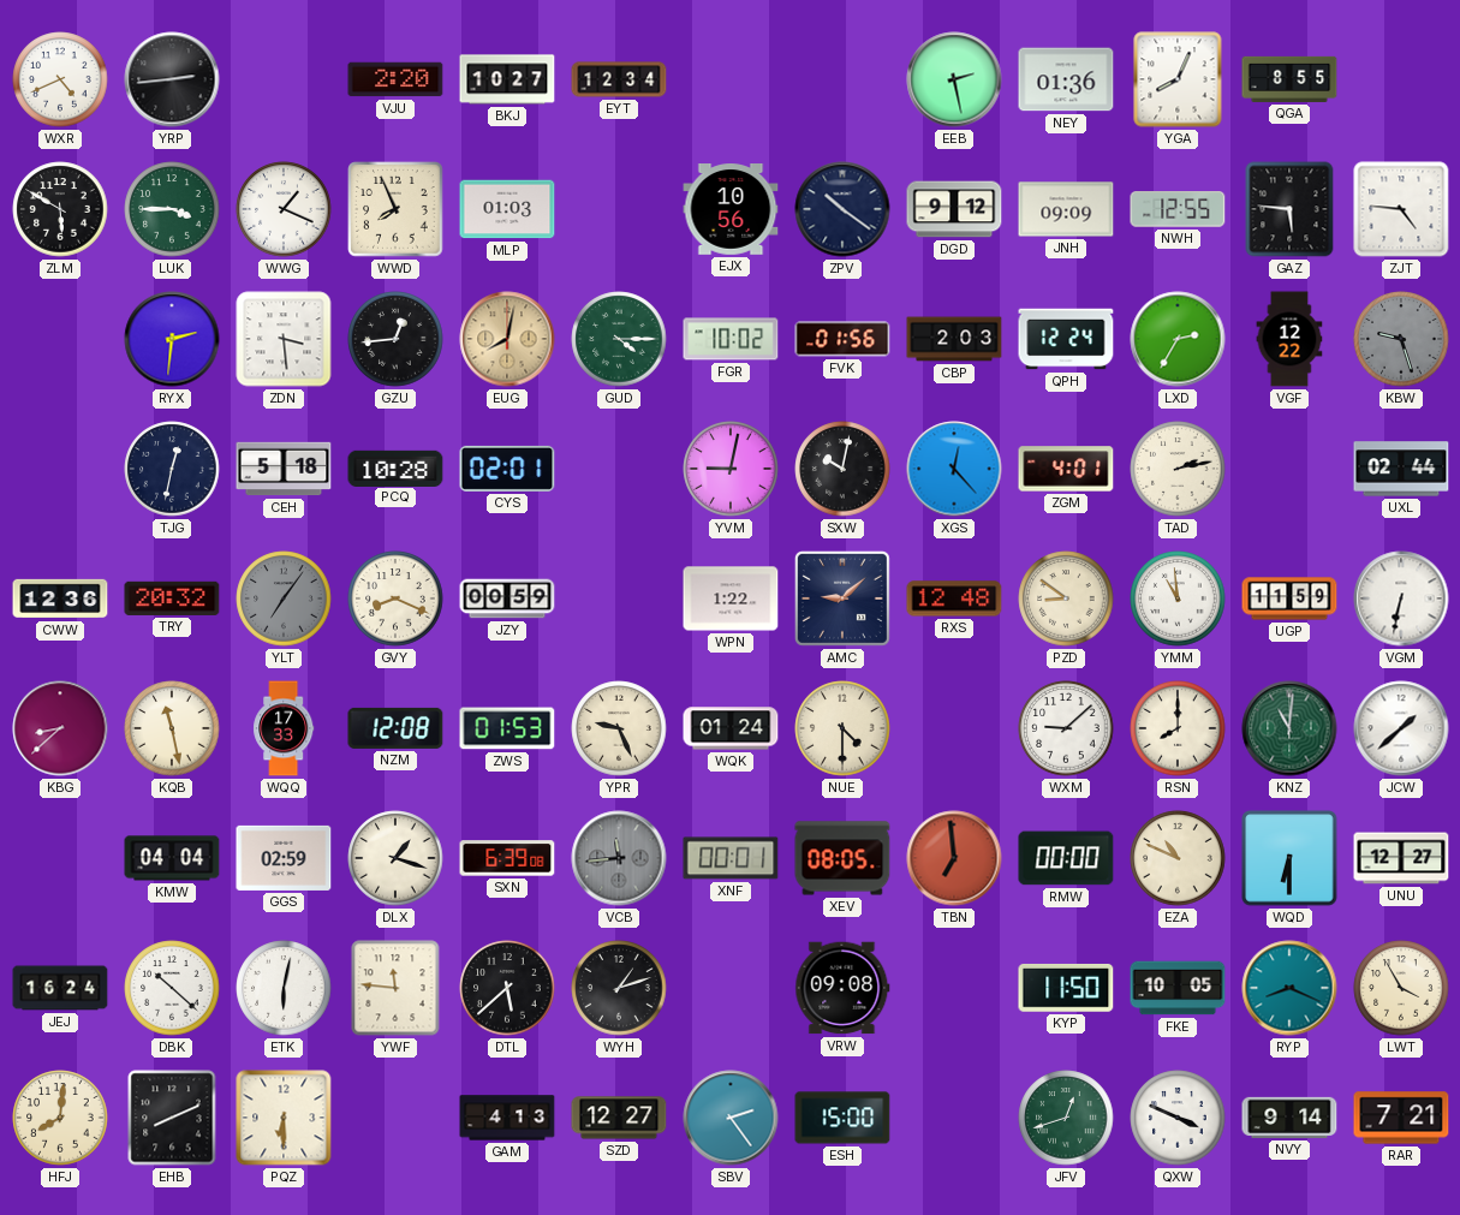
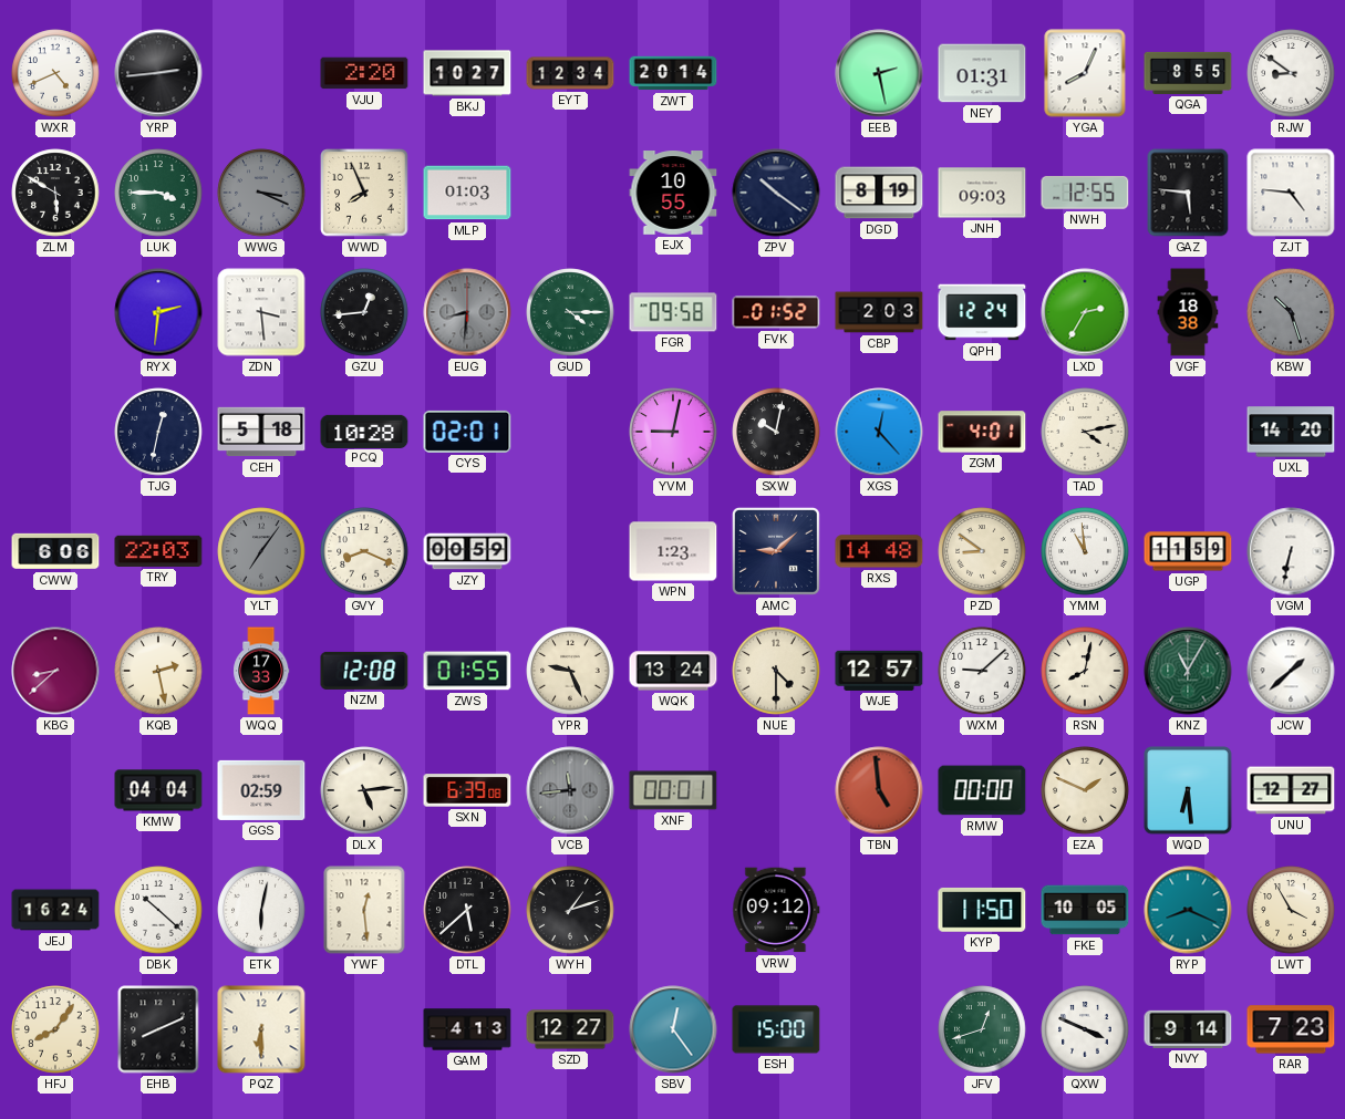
ZWT: none -> 20:14 (673, 73)
NEY: 01:36 -> 01:31 (982, 73)
RJW: none -> 8:51 (1291, 73)
WWG: 1:19 -> 3:19 (261, 193)
WWG dial: white -> grey (261, 193)
EJX: 10:56 -> 10:55 (673, 194)
DGD: 9:12 -> 8:19 (879, 193)
JNH: 09:09 -> 09:03 (982, 193)
EUG: 8:02 -> 8:31 (467, 312)
EUG dial: champagne -> grey (467, 312)
FGR: 10:02 -> 09:58 (673, 312)
FVK: 01:56 -> 01:52 (776, 312)
VGF: 12:22 -> 18:38 (1188, 312)
KBW: 9:27 -> 10:27 (1291, 312)
TAD: 2:13 -> 4:13 (1085, 432)
UXL: 02:44 -> 14:20 (1291, 432)
CWW: 12:36 -> 6:06 (55, 551)
TRY: 20:32 -> 22:03 (158, 551)
WPN: 1:22 -> 1:23 (673, 551)
RXS: 12:48 -> 14:48 (879, 551)
KQB: 11:28 -> 2:28 (158, 671)
ZWS: 01:53 -> 01:55 (467, 671)
WQK: 01:24 -> 13:24 (673, 671)
WJE: none -> 12:57 (879, 671)
RSN: 8:00 -> 8:02 (1085, 671)
KNZ: 11:01 -> 11:05 (1188, 671)
DLX: 1:18 -> 5:14 (364, 790)
XEV: 08:05 -> none (842, 858)
TBN: 6:59 -> 4:59 (879, 790)
EZA: 10:49 -> 1:49 (1085, 790)
WQD: 6:30 -> 6:29 (1188, 790)
YWF: 11:46 -> 12:29 (364, 910)
VRW: 09:08 -> 09:12 (776, 910)
HFJ: 8:01 -> 8:06 (55, 1029)
SBV: 2:24 -> 12:24 (673, 1029)
RAR: 7:21 -> 7:23 (1291, 1029)
